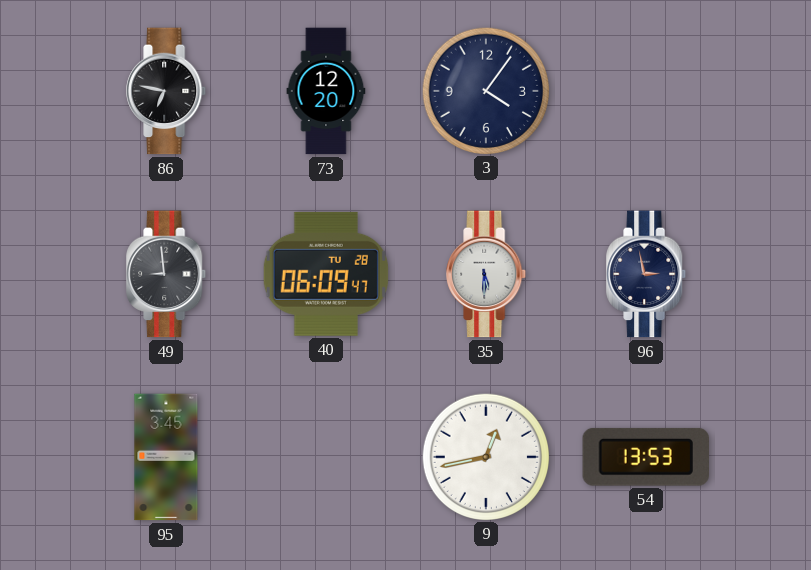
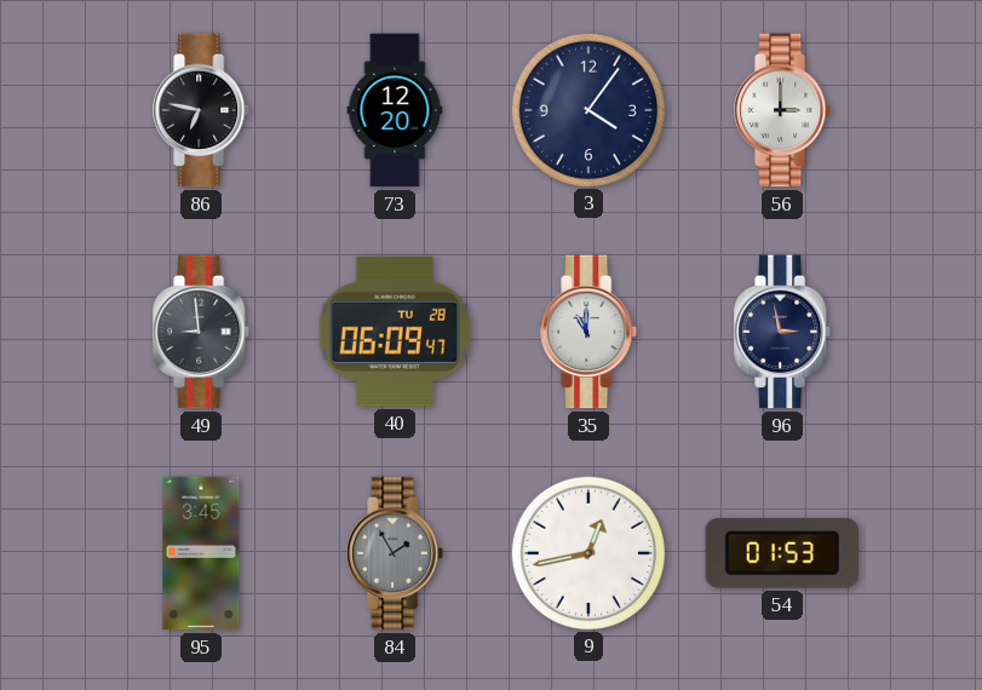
56: none -> 3:00 (783, 110)
35: 5:30 -> 11:00 (590, 332)
84: none -> 1:55 (396, 553)
54: 13:53 -> 01:53 (781, 553)
